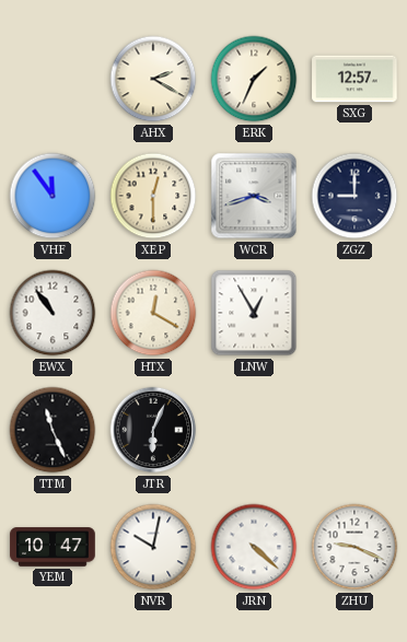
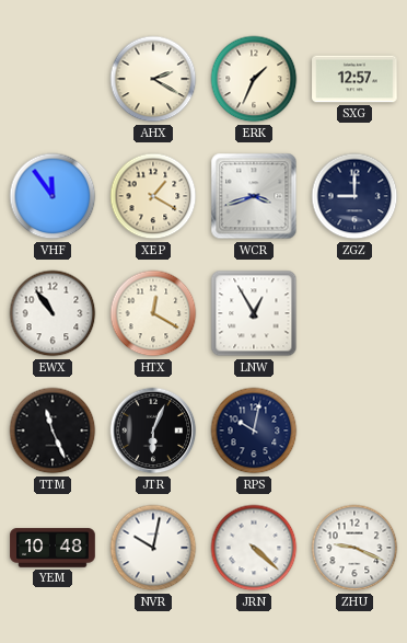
XEP: 12:30 -> 1:20 (153, 196)
RPS: none -> 10:02 (254, 430)
YEM: 10:47 -> 10:48 (53, 548)
